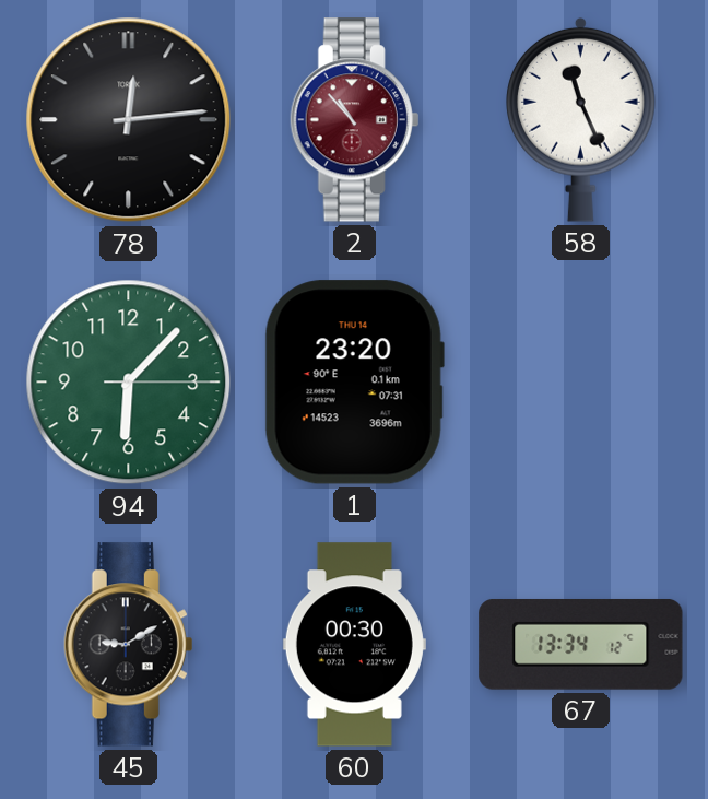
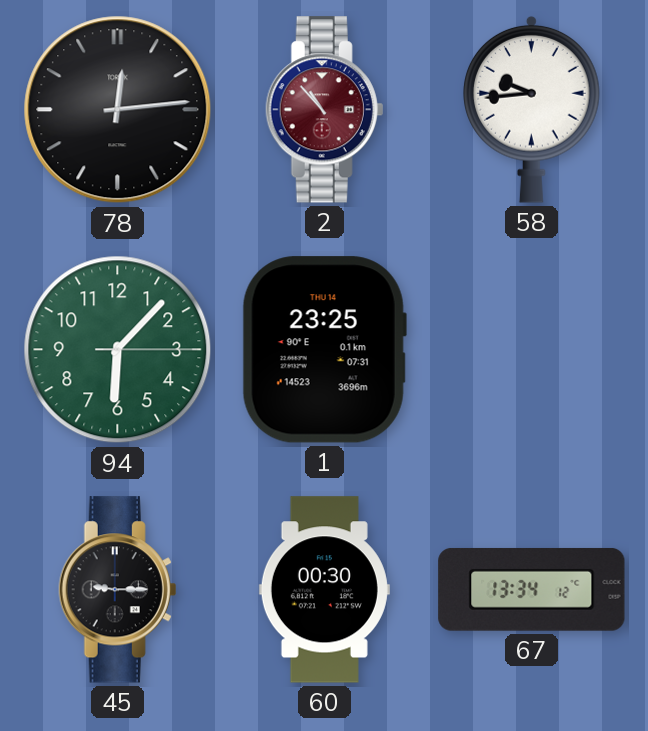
58: 11:26 -> 9:44 (532, 109)
1: 23:20 -> 23:25 (324, 350)
45: 9:10 -> 9:15 (118, 590)
